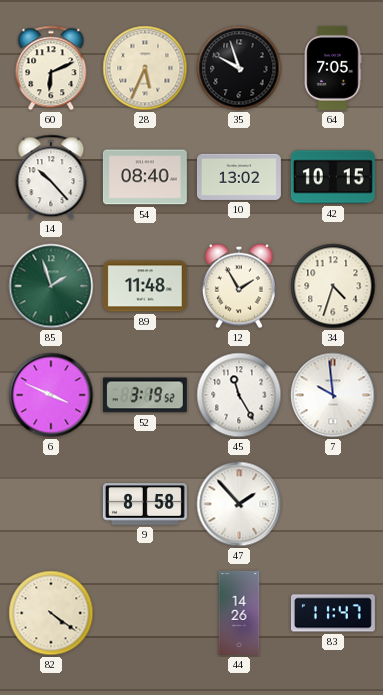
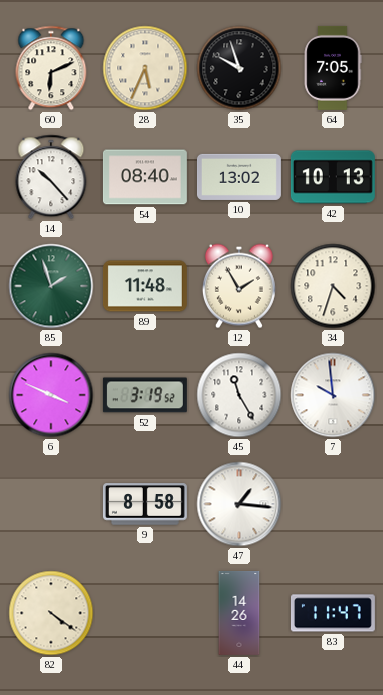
42: 10:15 -> 10:13 (333, 177)
47: 1:53 -> 1:16 (239, 504)
